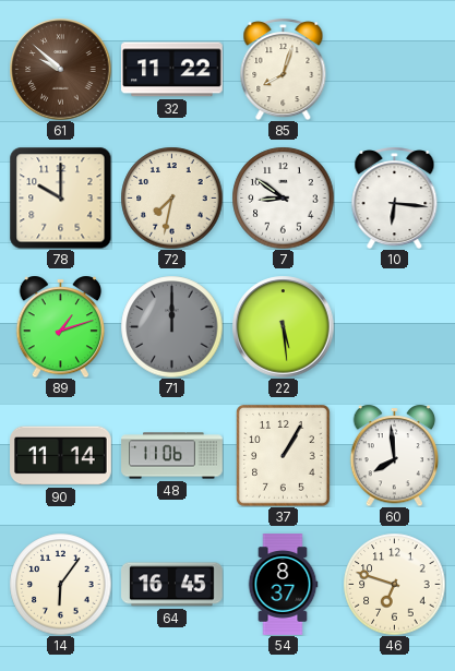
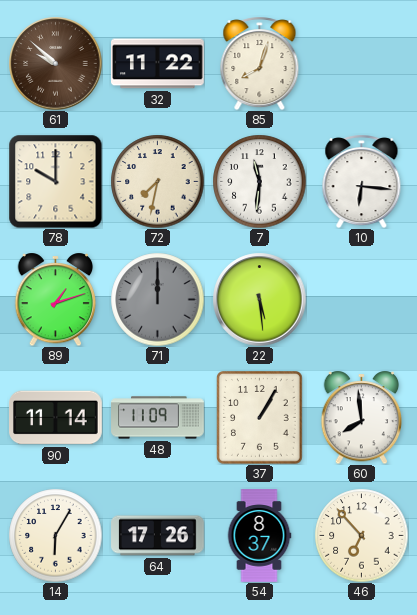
7: 8:51 -> 11:31 (259, 181)
48: 11:06 -> 11:09 (158, 418)
14: 6:06 -> 6:05 (55, 535)
64: 16:45 -> 17:26 (158, 536)
46: 6:48 -> 6:53 (361, 535)
